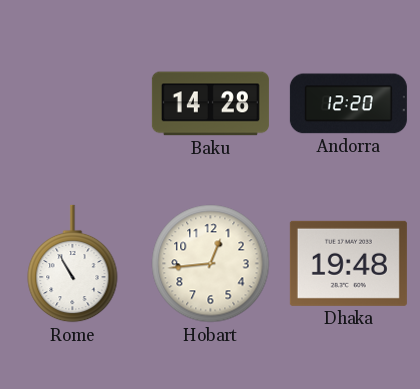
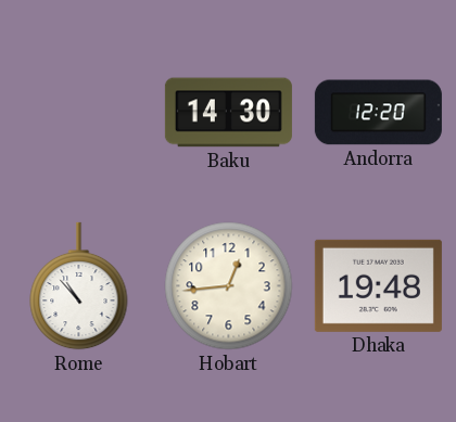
Baku: 14:28 -> 14:30 (228, 113)
Rome: 10:55 -> 10:53 (79, 286)
